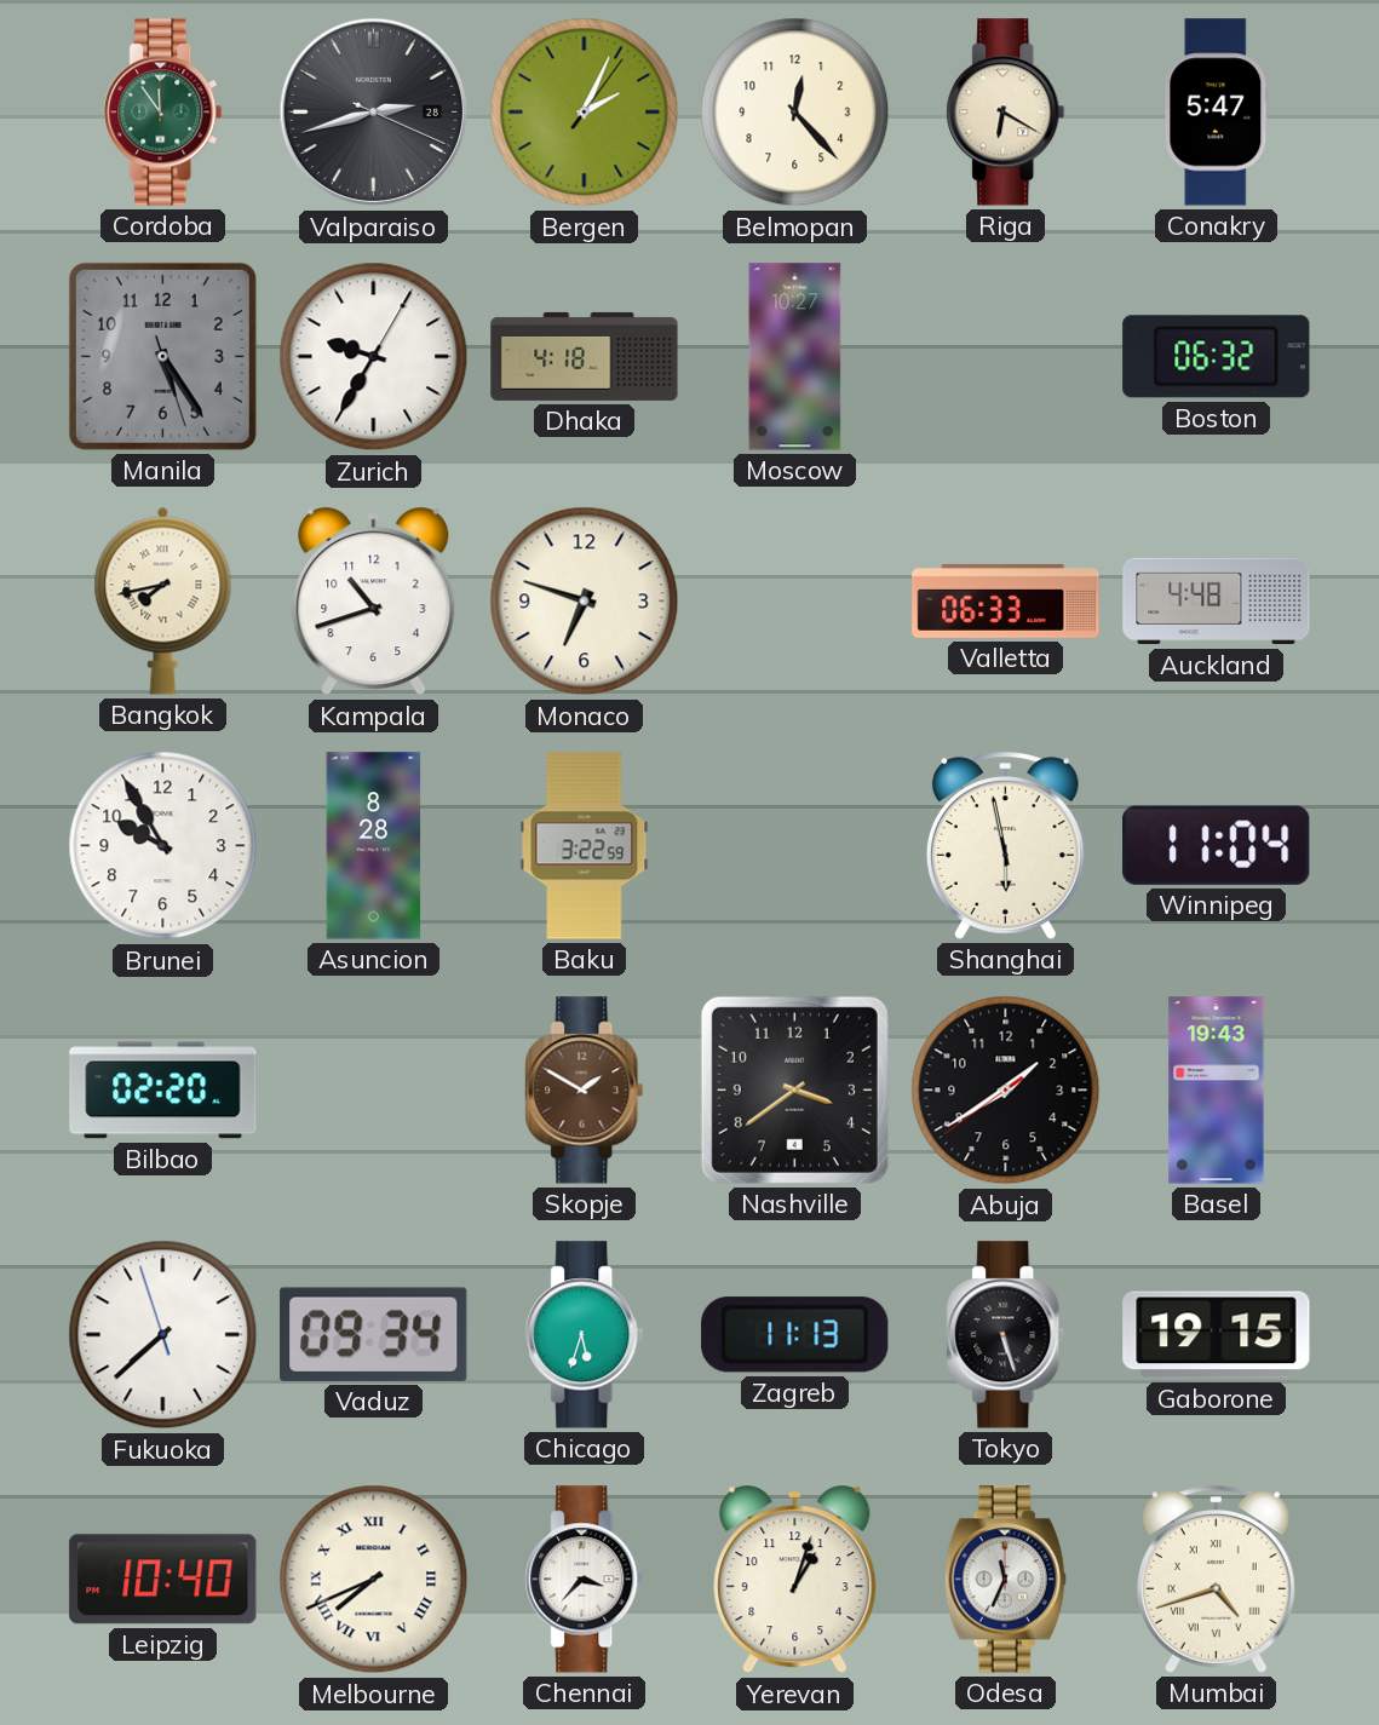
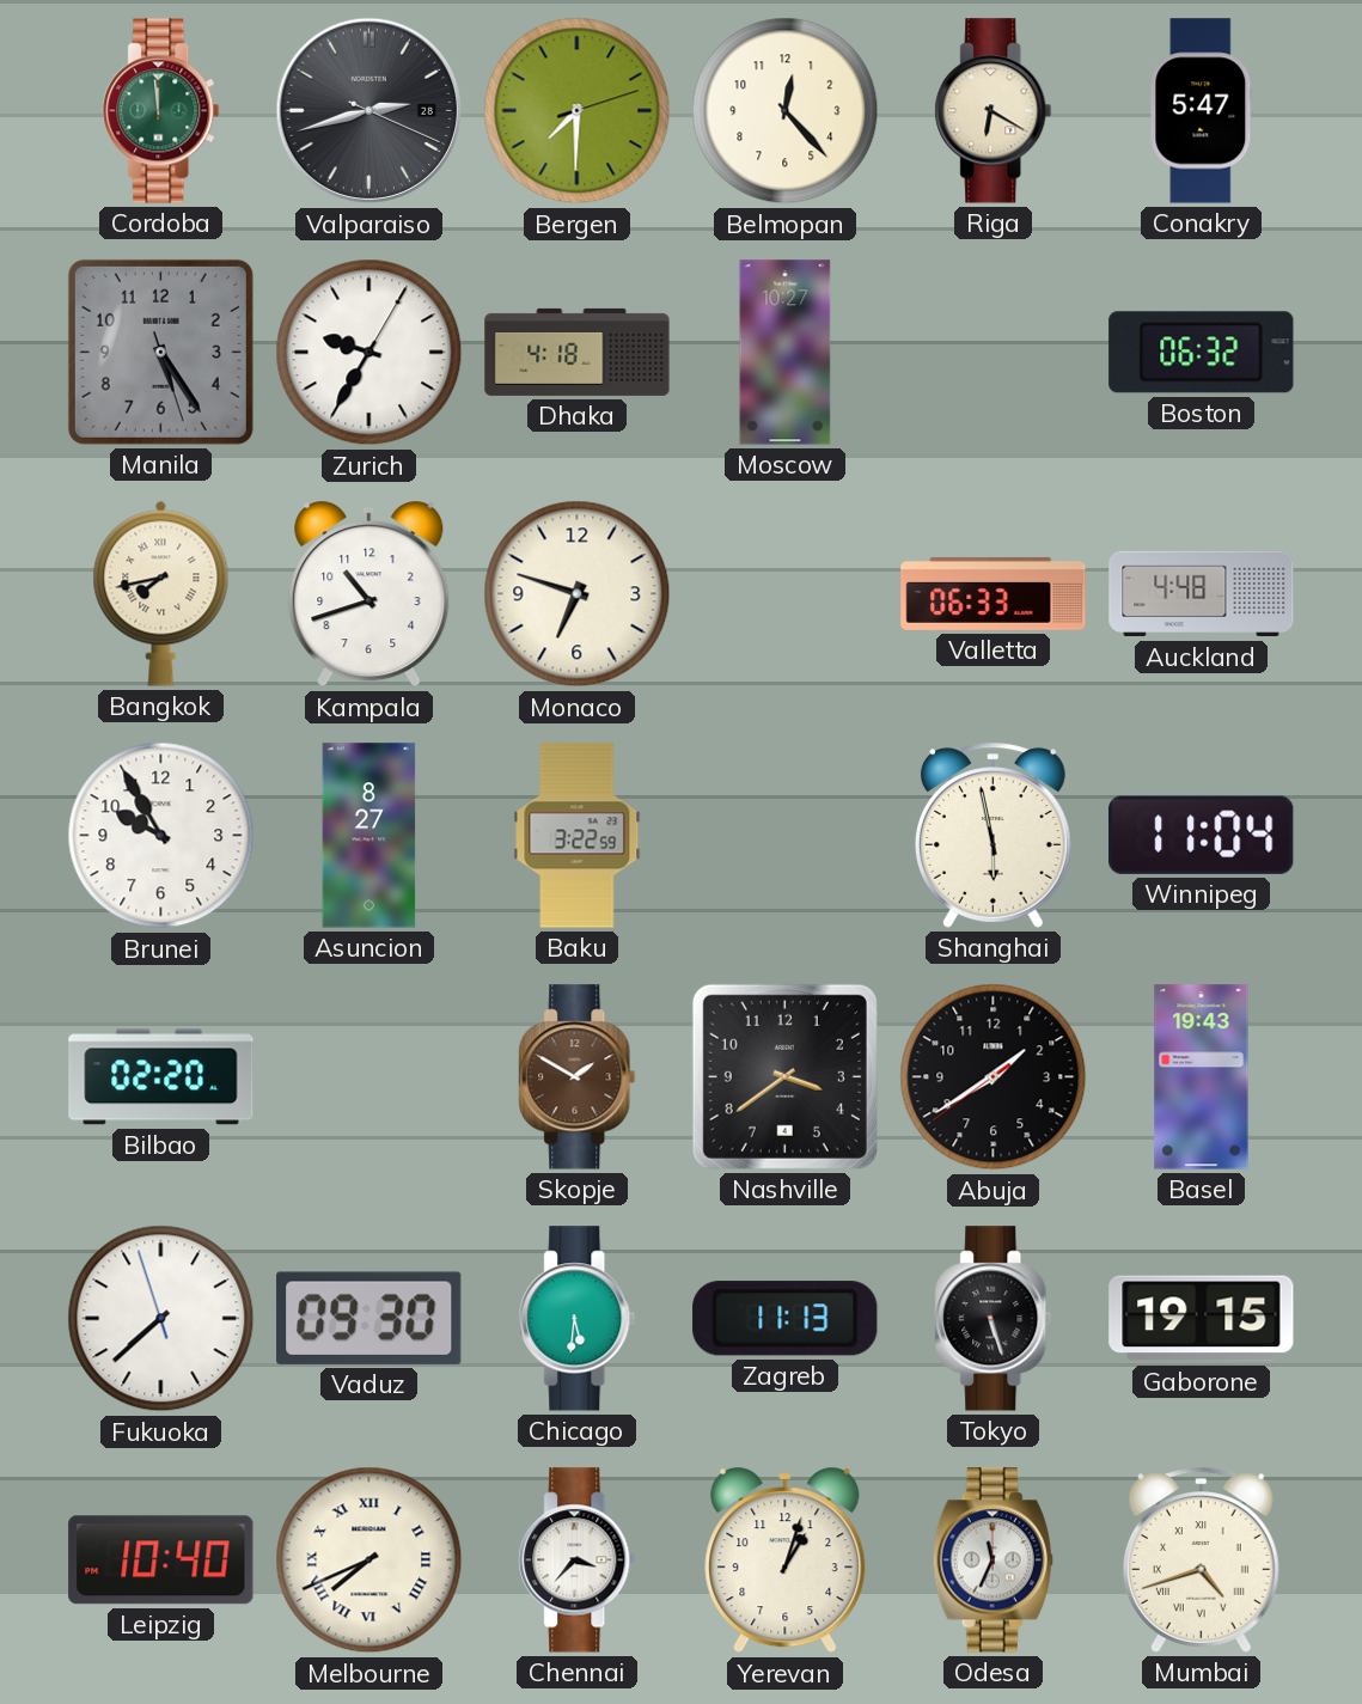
Cordoba: 11:54 -> 11:59 (161, 111)
Bergen: 2:04 -> 7:30 (578, 111)
Asuncion: 8:28 -> 8:27 (369, 836)
Vaduz: 09:34 -> 09:30 (369, 1318)
Chicago: 5:33 -> 5:31 (578, 1319)
